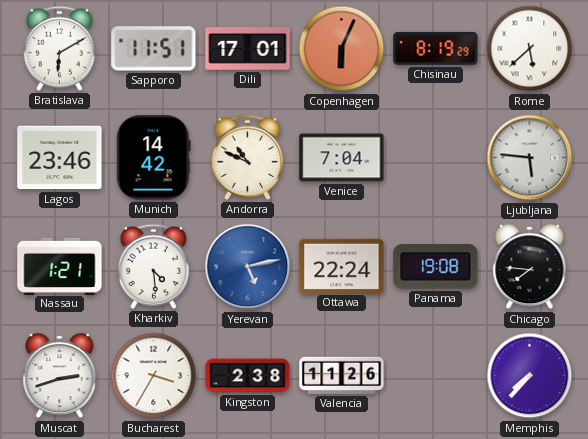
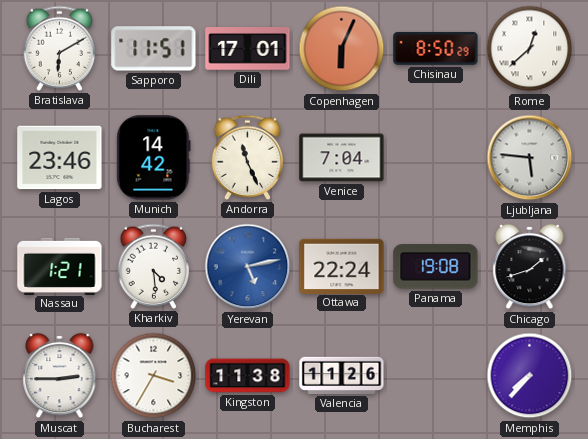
Chisinau: 8:19 -> 8:50 (436, 48)
Rome: 5:38 -> 12:38 (530, 49)
Andorra: 10:49 -> 11:26 (248, 157)
Chicago: 7:46 -> 1:42 (530, 267)
Muscat: 2:42 -> 2:45 (60, 376)
Kingston: 2:38 -> 11:38 (248, 376)
